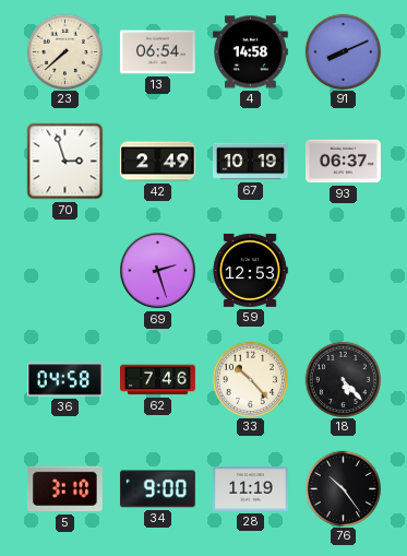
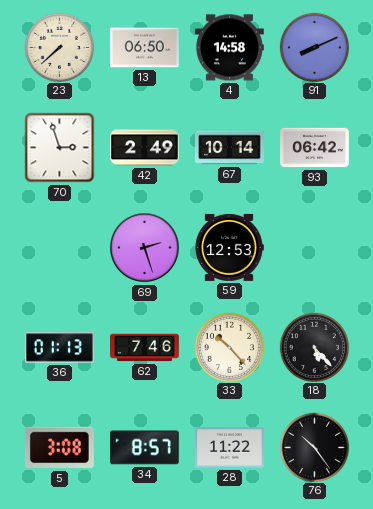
13: 06:54 -> 06:50 (144, 48)
67: 10:19 -> 10:14 (230, 148)
93: 06:37 -> 06:42 (315, 148)
36: 04:58 -> 01:13 (59, 348)
5: 3:10 -> 3:08 (59, 448)
34: 9:00 -> 8:57 (144, 448)
28: 11:19 -> 11:22 (230, 448)
